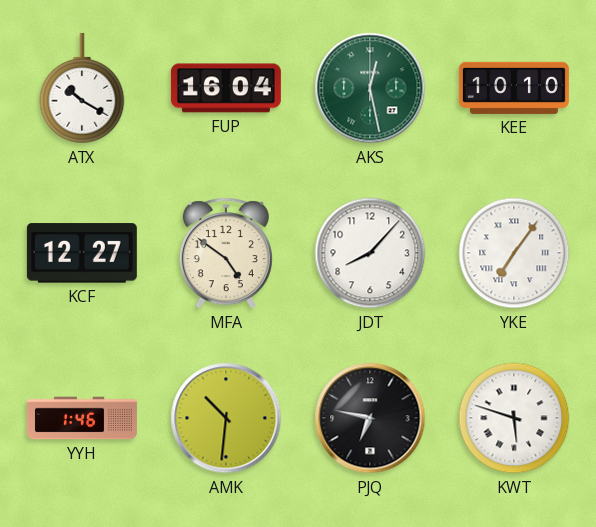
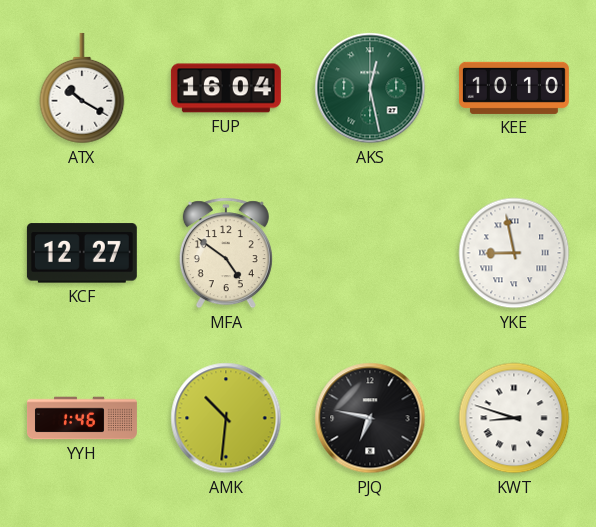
JDT: 8:07 -> none (370, 253)
YKE: 7:06 -> 8:58 (514, 253)
KWT: 5:48 -> 8:48 (514, 418)
